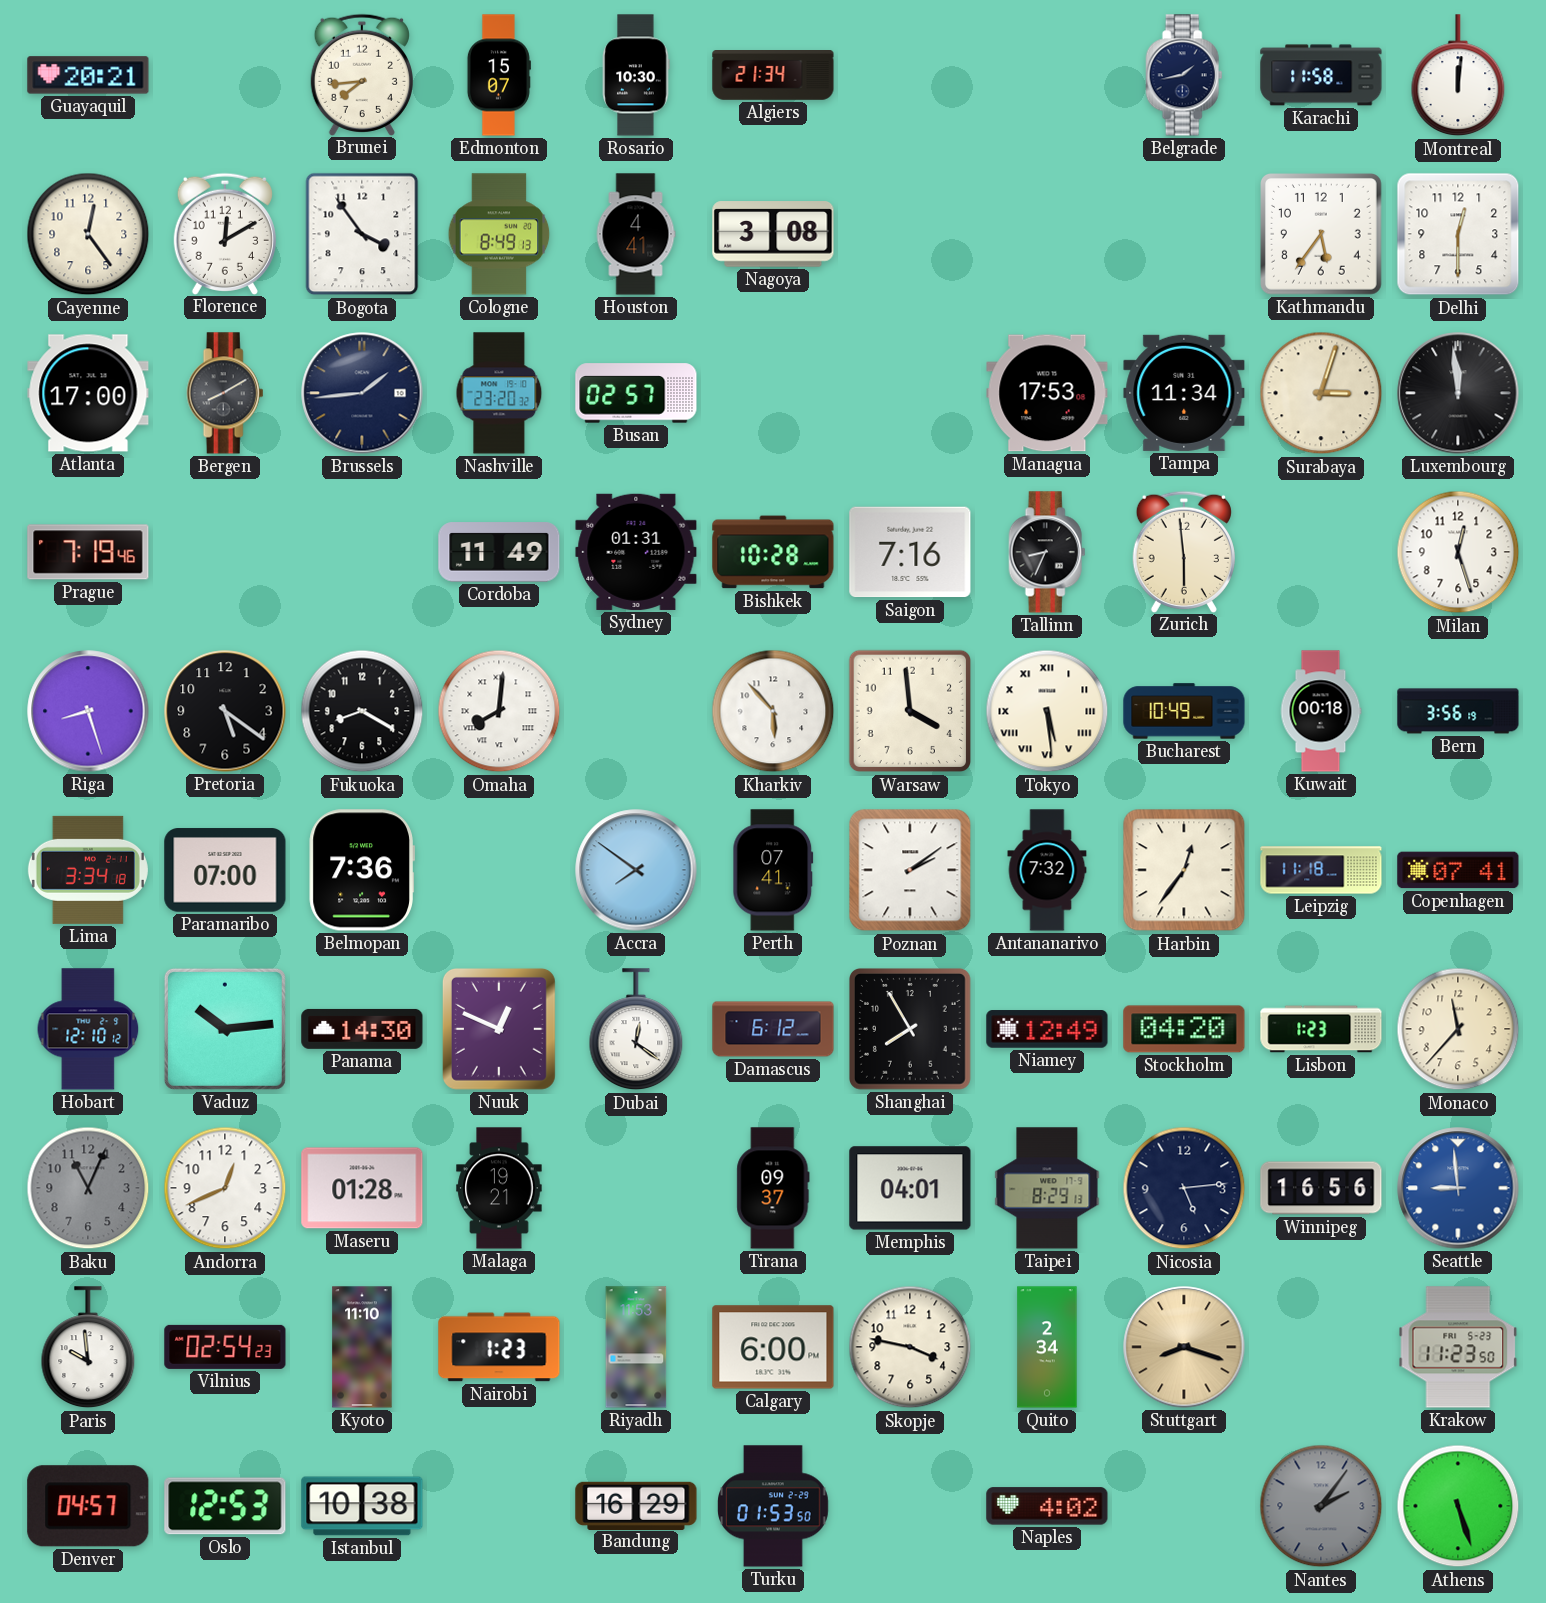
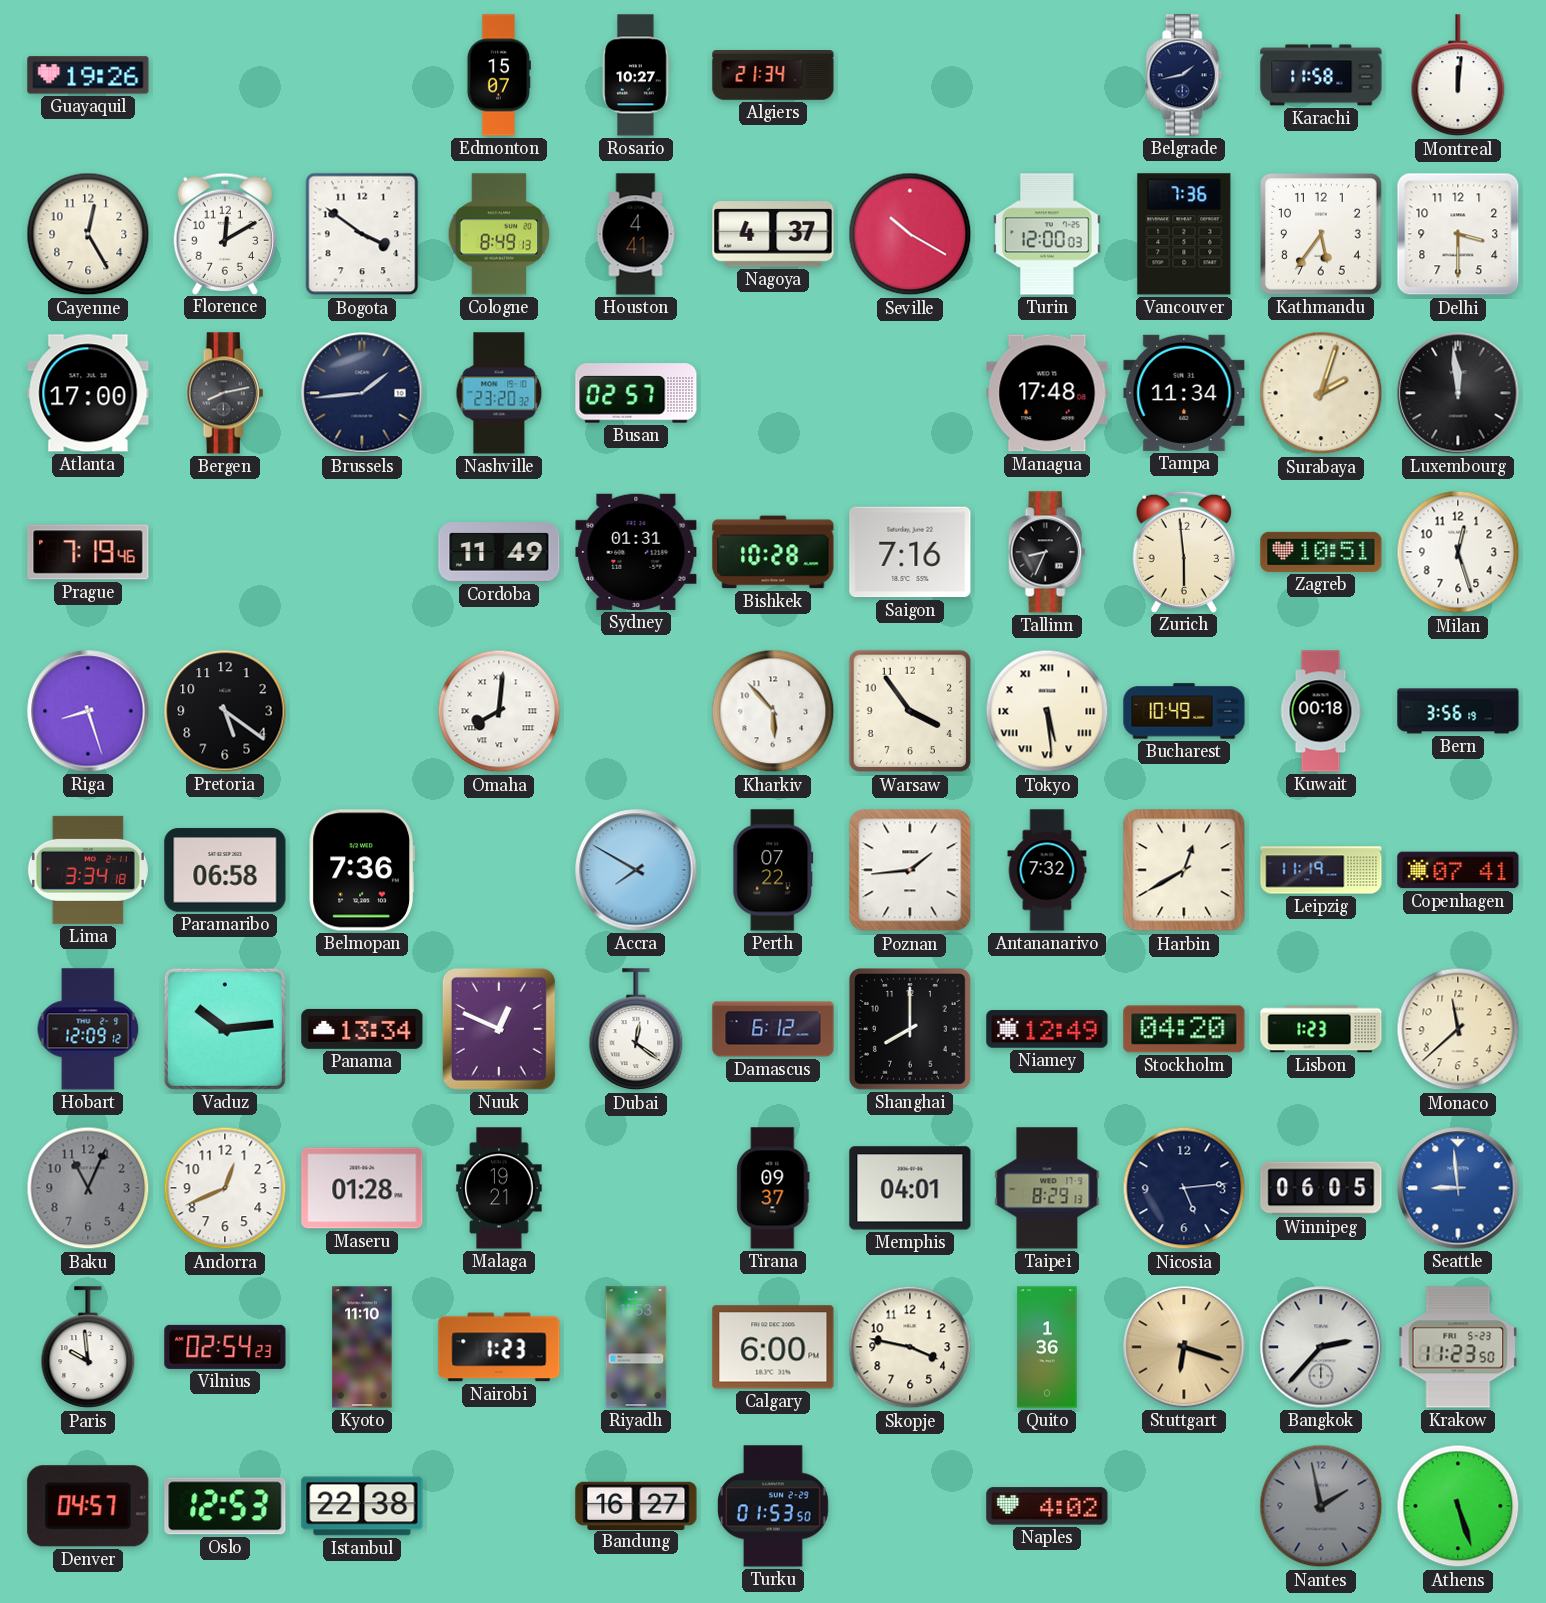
Guayaquil: 20:21 -> 19:26 (88, 75)
Brunei: 7:44 -> none (362, 74)
Rosario: 10:30 -> 10:27 (636, 75)
Cayenne: 12:24 -> 12:25 (88, 234)
Bogota: 3:54 -> 3:51 (362, 234)
Nagoya: 3:08 -> 4:37 (773, 234)
Seville: none -> 10:20 (910, 234)
Turin: none -> 12:00 (1048, 234)
Vancouver: none -> 7:36 (1184, 234)
Delhi: 12:30 -> 3:30 (1458, 234)
Bergen: 8:10 -> 8:13 (225, 393)
Managua: 17:53 -> 17:48 (1047, 393)
Surabaya: 3:03 -> 2:03 (1321, 393)
Zagreb: none -> 10:51 (1321, 552)
Fukuoka: 8:20 -> none (362, 711)
Warsaw: 3:59 -> 3:54 (910, 711)
Paramaribo: 07:00 -> 06:58 (225, 870)
Accra: 7:51 -> 7:50 (636, 870)
Perth: 07:41 -> 07:22 (773, 870)
Poznan: 2:09 -> 1:44 (910, 870)
Harbin: 12:36 -> 12:40 (1184, 870)
Leipzig: 11:18 -> 11:19 (1321, 870)
Hobart: 12:10 -> 12:09 (88, 1029)
Panama: 14:30 -> 13:34 (362, 1029)
Shanghai: 7:55 -> 8:00 (911, 1030)
Monaco: 11:37 -> 11:38 (1458, 1029)
Winnipeg: 16:56 -> 06:05 (1321, 1188)
Quito: 2:34 -> 1:36 (1047, 1347)
Stuttgart: 8:18 -> 6:18 (1184, 1347)
Bangkok: none -> 2:37 (1321, 1347)
Istanbul: 10:38 -> 22:38 (362, 1506)
Bandung: 16:29 -> 16:27 (636, 1505)
Nantes: 2:06 -> 1:58 (1321, 1506)
